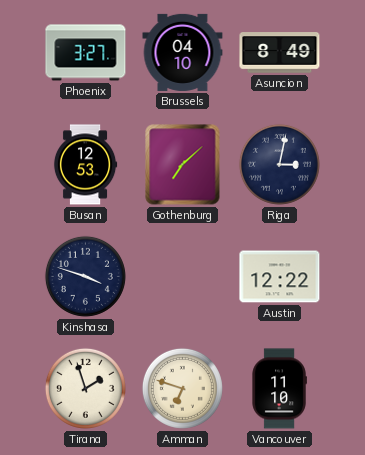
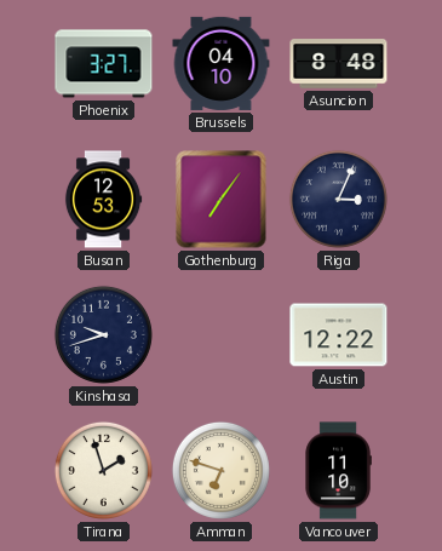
Asuncion: 8:49 -> 8:48 (339, 64)
Gothenburg: 7:08 -> 7:06 (222, 200)
Riga: 3:02 -> 3:04 (338, 199)
Kinshasa: 3:48 -> 9:42 (103, 334)
